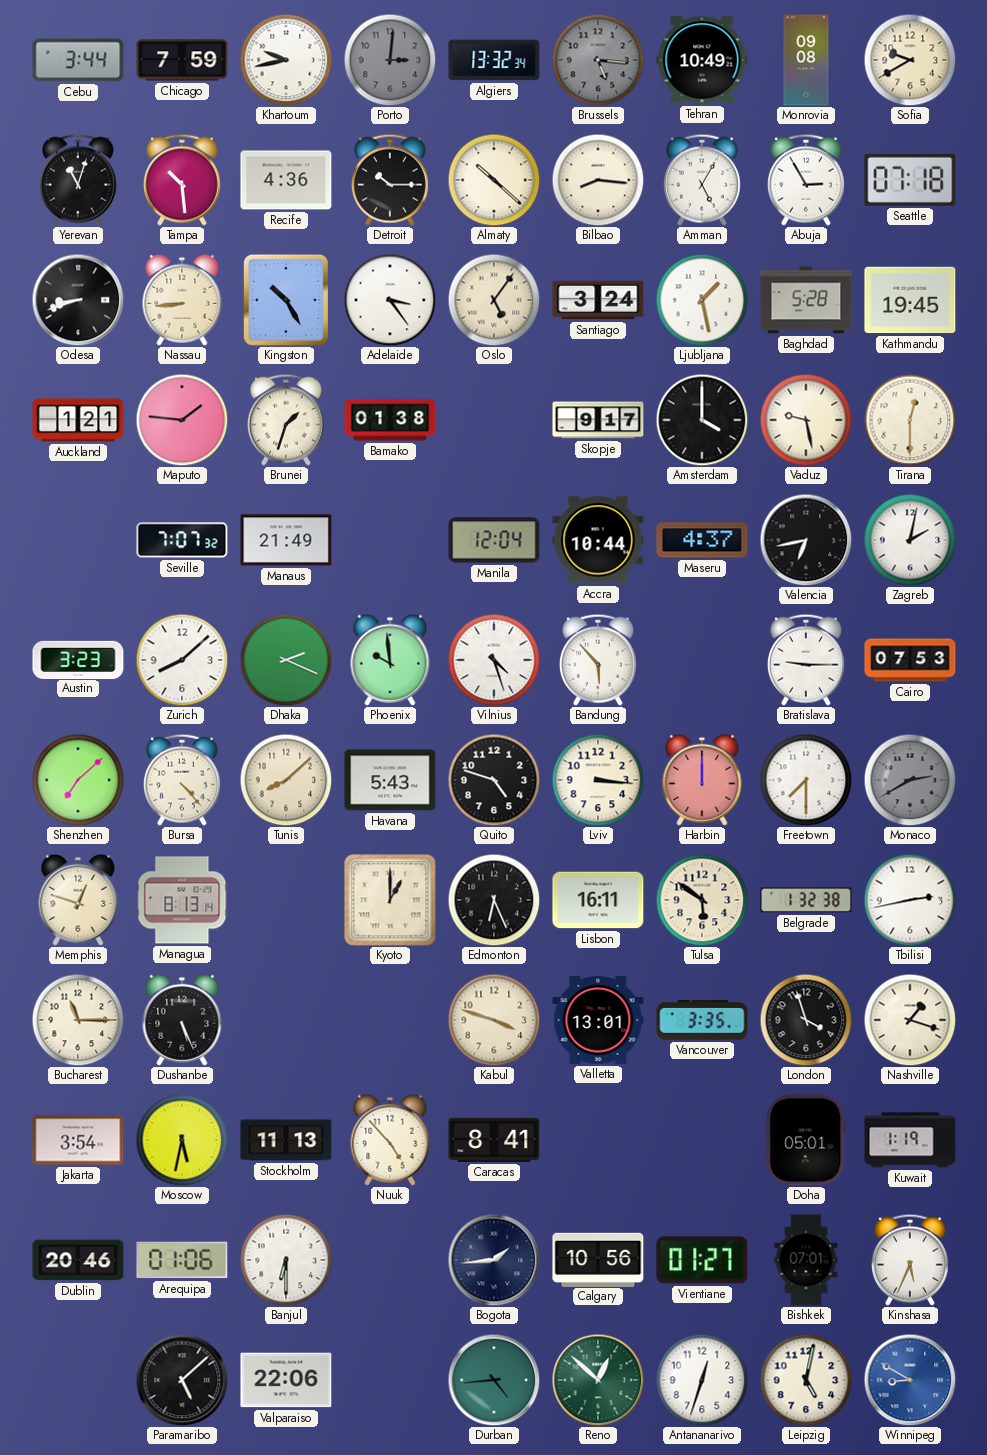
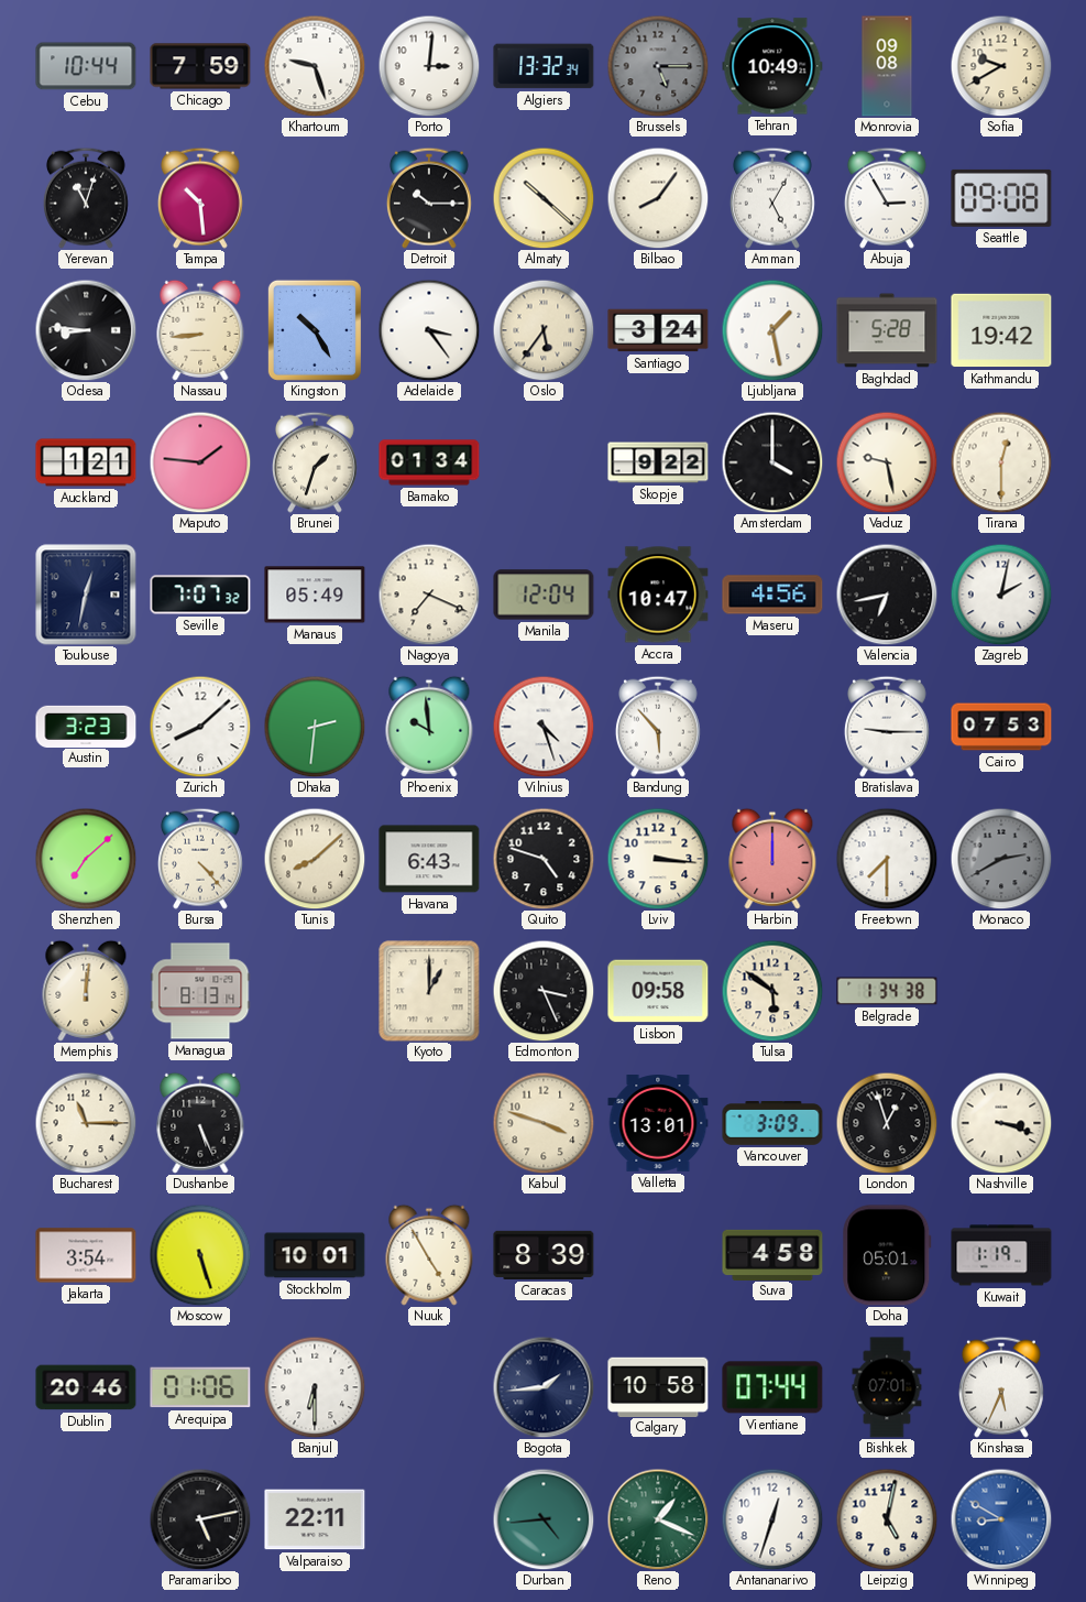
Cebu: 3:44 -> 10:44 (86, 66)
Khartoum: 9:43 -> 9:27 (315, 66)
Porto dial: grey -> white (429, 66)
Brussels: 5:16 -> 5:15 (658, 66)
Recife: 4:36 -> none (286, 180)
Bilbao: 8:16 -> 8:06 (658, 198)
Seattle: 07:18 -> 09:08 (1001, 198)
Odesa: 8:42 -> 8:46 (86, 330)
Oslo: 5:06 -> 5:36 (544, 330)
Kathmandu: 19:45 -> 19:42 (1001, 330)
Bamako: 01:38 -> 01:34 (429, 462)
Skopje: 9:17 -> 9:22 (658, 462)
Toulouse: none -> 12:32 (86, 595)
Manaus: 21:49 -> 05:49 (315, 595)
Nagoya: none -> 7:19 (429, 595)
Accra: 10:44 -> 10:47 (658, 595)
Maseru: 4:37 -> 4:56 (772, 595)
Dhaka: 2:19 -> 2:31 (315, 727)
Havana: 5:43 -> 6:43 (429, 859)
Memphis: 12:48 -> 12:01 (86, 991)
Edmonton: 6:26 -> 3:26 (544, 991)
Lisbon: 16:11 -> 09:58 (658, 991)
Belgrade: 1:32 -> 1:34 (887, 991)
Tbilisi: 2:43 -> none (910, 900)
Vancouver: 3:35 -> 3:09 (772, 1123)
London: 3:57 -> 12:57 (887, 1123)
Nashville: 1:18 -> 3:18 (1001, 1123)
Moscow: 5:32 -> 5:27 (200, 1255)
Stockholm: 11:13 -> 10:01 (315, 1255)
Nuuk: 4:53 -> 4:55 (429, 1255)
Caracas: 8:41 -> 8:39 (544, 1255)
Suva: none -> 4:58 (772, 1254)
Calgary: 10:56 -> 10:58 (658, 1386)
Vientiane: 01:27 -> 07:44 (772, 1387)
Paramaribo: 5:08 -> 5:13 (200, 1519)
Valparaiso: 22:06 -> 22:11 (315, 1519)
Reno: 12:52 -> 1:19 (658, 1519)
